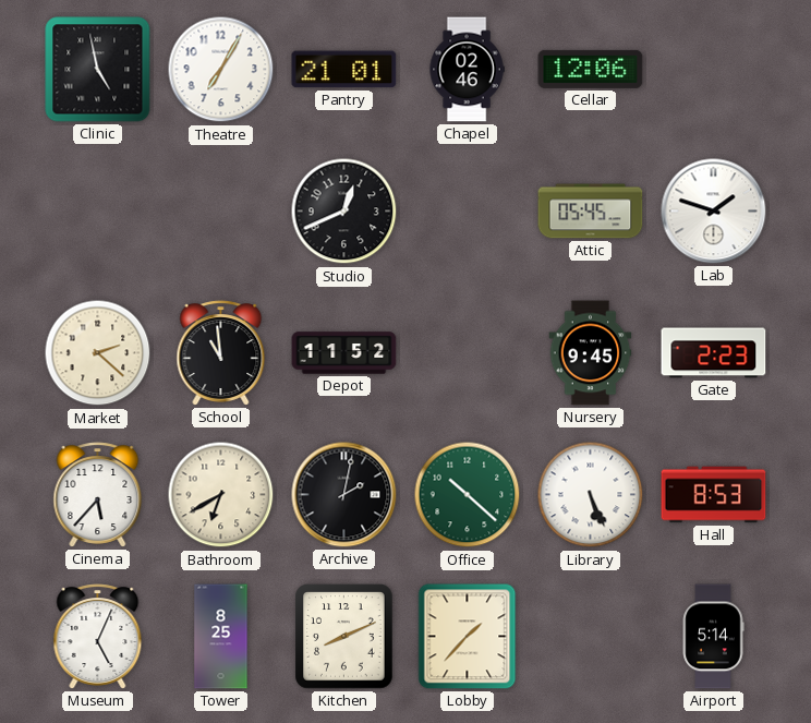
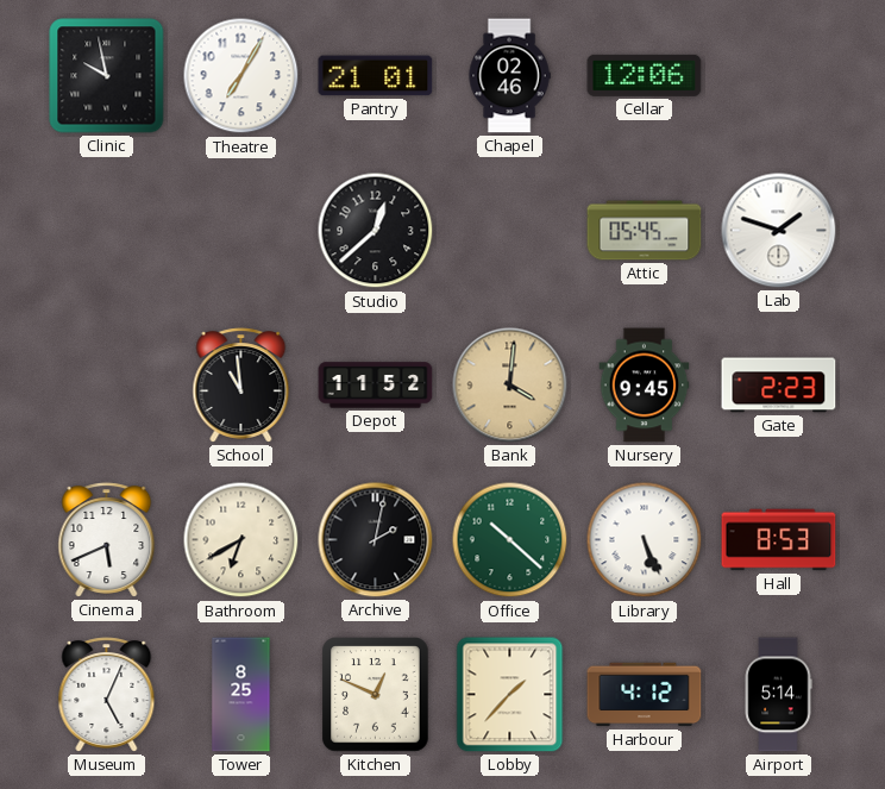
Clinic: 4:58 -> 9:58 (107, 76)
Studio: 12:41 -> 12:38 (376, 231)
Market: 2:22 -> none (98, 353)
Bank: none -> 4:01 (510, 386)
Cinema: 5:37 -> 5:41 (107, 540)
Kitchen: 8:11 -> 12:49 (376, 695)
Harbour: none -> 4:12 (645, 695)
